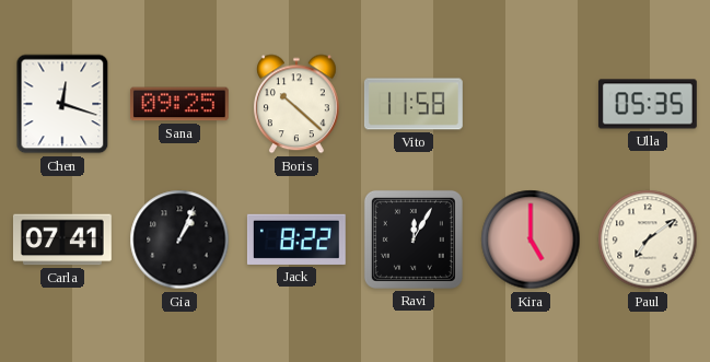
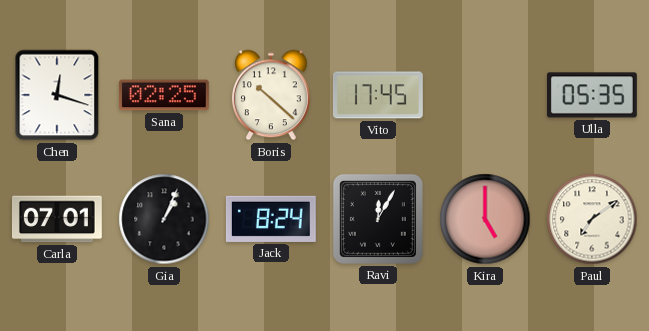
Sana: 09:25 -> 02:25 (164, 95)
Vito: 11:58 -> 17:45 (378, 95)
Carla: 07:41 -> 07:01 (57, 219)
Jack: 8:22 -> 8:24 (271, 219)
